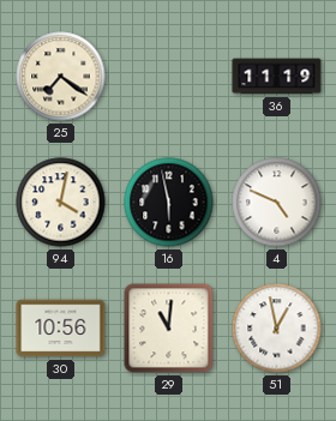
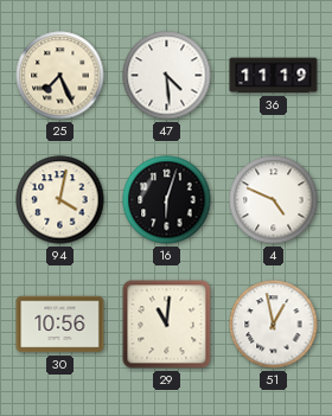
25: 7:21 -> 7:26 (60, 76)
47: none -> 4:29 (167, 76)
16: 5:58 -> 6:03 (167, 200)
